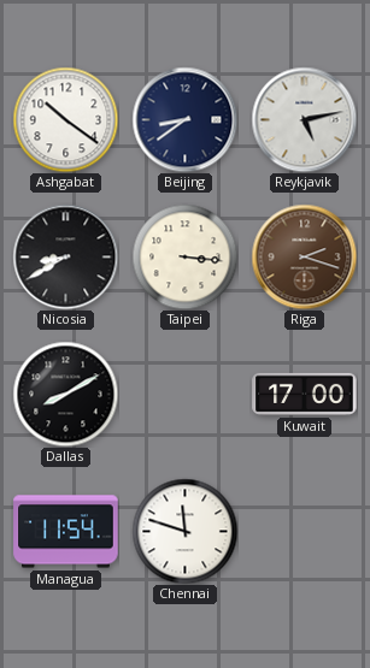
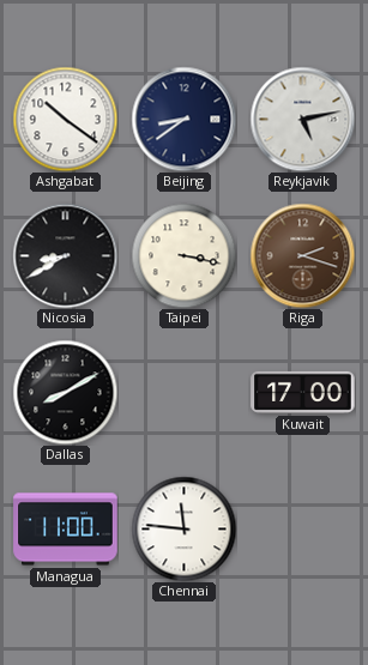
Taipei: 3:16 -> 3:17 (183, 255)
Managua: 11:54 -> 11:00 (66, 530)
Chennai: 11:48 -> 11:46 (183, 528)
